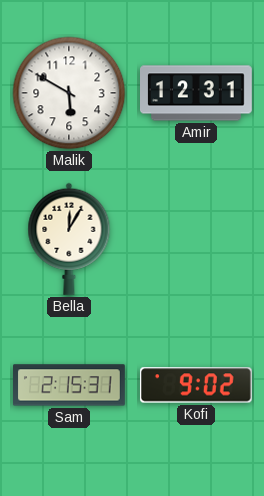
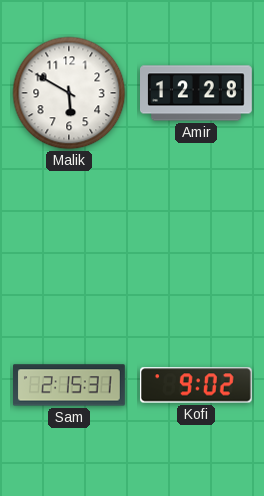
Amir: 12:31 -> 12:28 (197, 93)
Bella: 12:05 -> none (69, 239)
